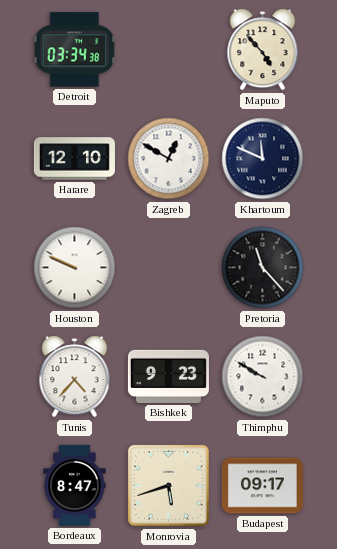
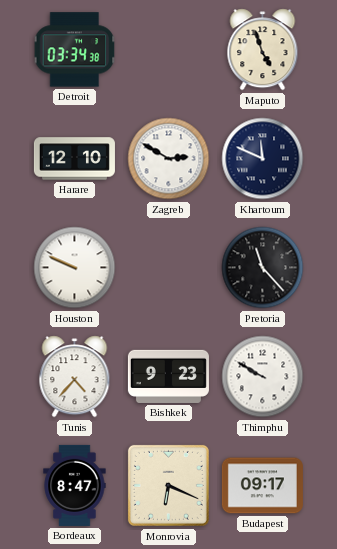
Maputo: 4:53 -> 4:57 (263, 50)
Zagreb: 12:50 -> 2:50 (169, 159)
Monrovia: 5:42 -> 6:19 (168, 485)
